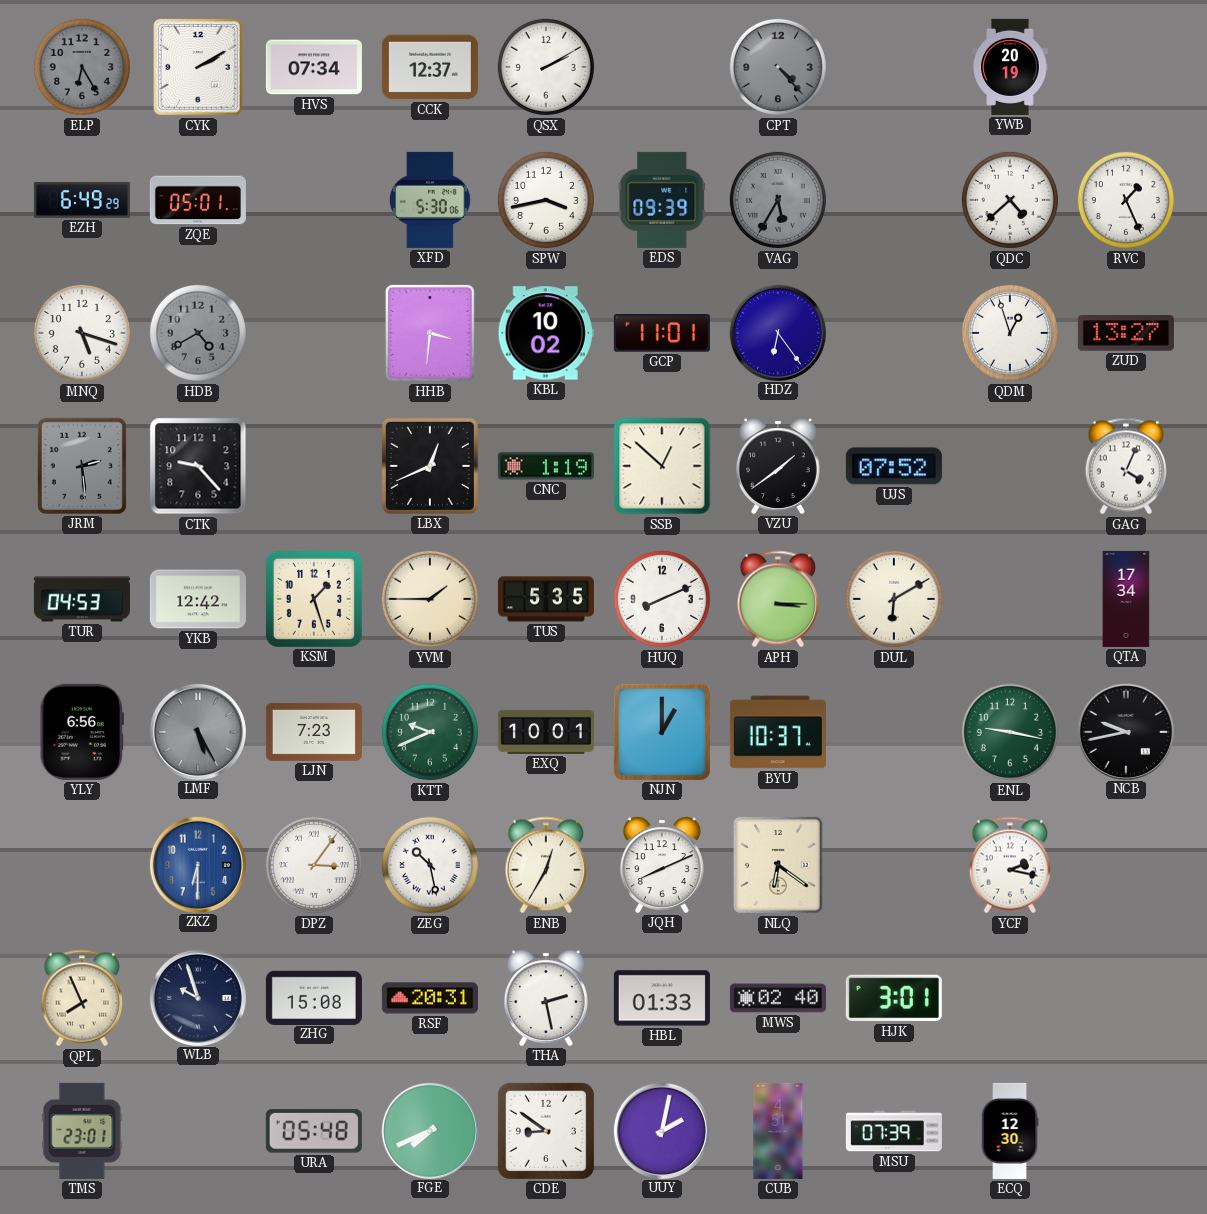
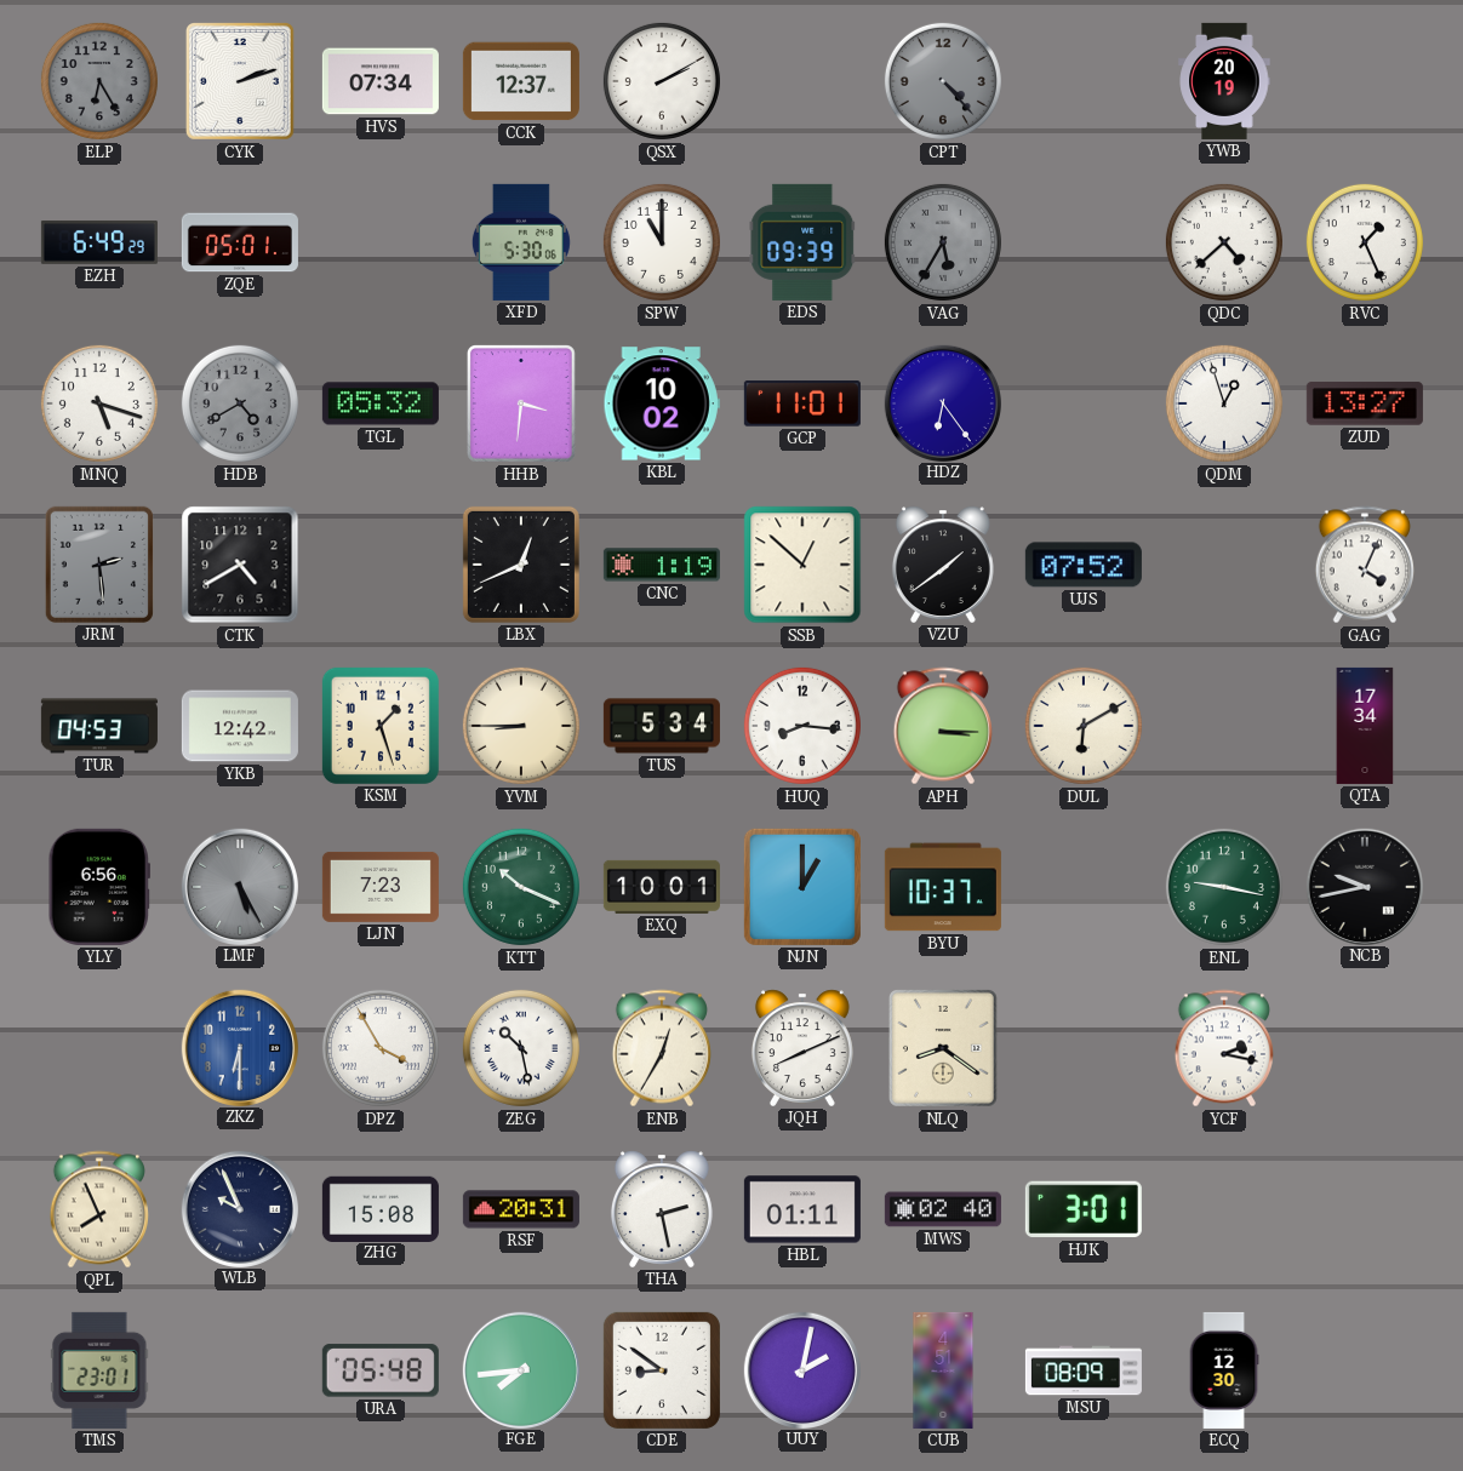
CYK: 2:10 -> 2:12 (240, 82)
SPW: 3:43 -> 11:00 (662, 242)
TGL: none -> 05:32 (381, 403)
CTK: 9:23 -> 4:40 (240, 565)
YVM: 1:45 -> 8:45 (521, 726)
TUS: 5:35 -> 5:34 (662, 726)
HUQ: 8:11 -> 8:16 (802, 726)
KTT: 9:41 -> 10:19 (521, 887)
DPZ: 3:06 -> 3:55 (381, 1048)
NLQ: 6:21 -> 8:21 (943, 1049)
WLB: 9:57 -> 9:56 (239, 1208)
HBL: 01:33 -> 01:11 (802, 1209)
FGE: 7:41 -> 7:44 (520, 1369)
MSU: 07:39 -> 08:09 (1084, 1370)
